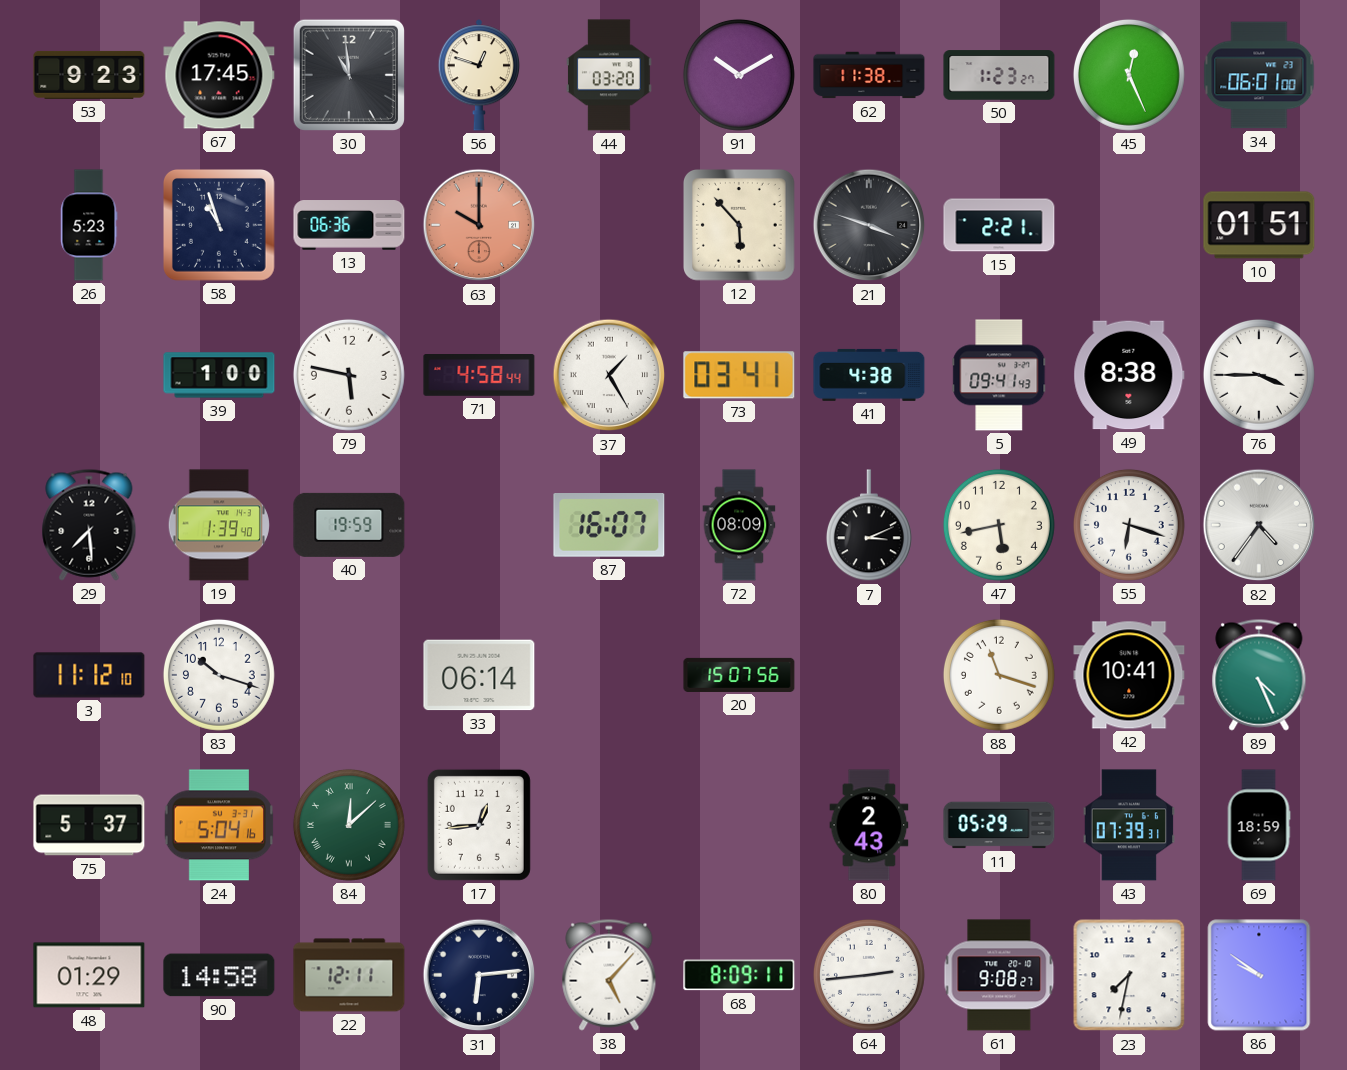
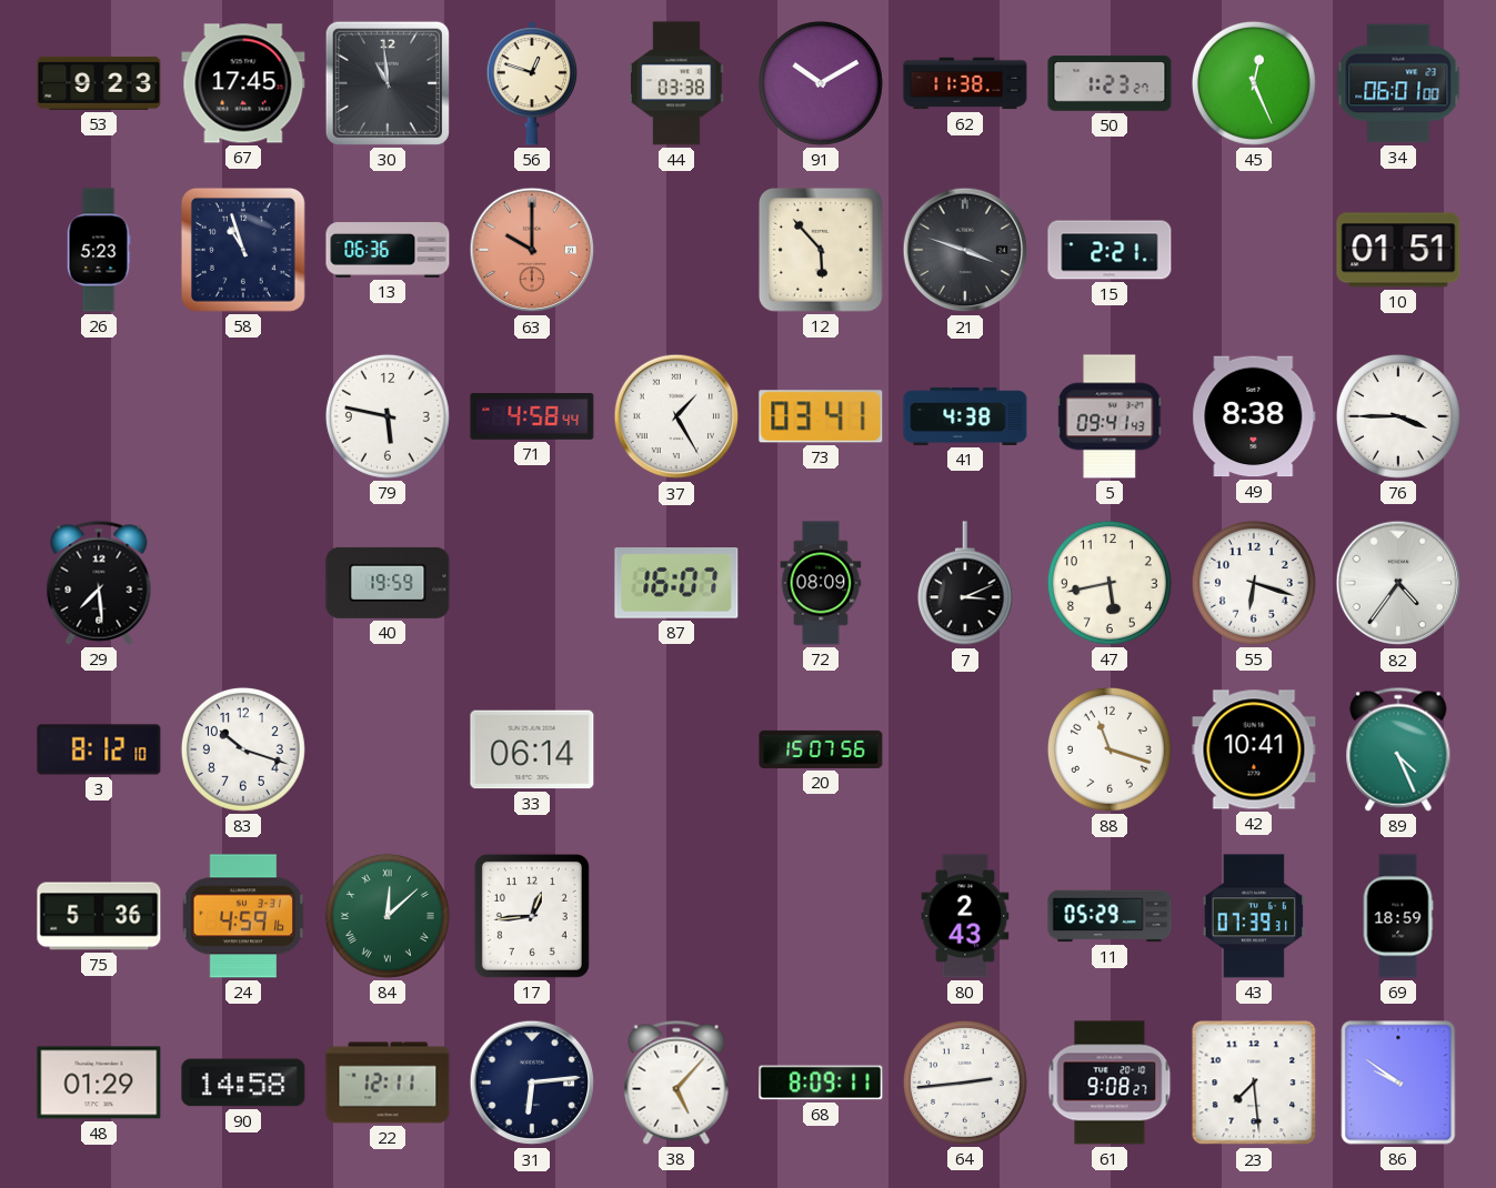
44: 03:20 -> 03:38 (676, 83)
39: 1:00 -> none (219, 375)
19: 1:39 -> none (219, 525)
3: 11:12 -> 8:12 (99, 749)
75: 5:37 -> 5:36 (99, 916)
24: 5:04 -> 4:59 (242, 916)
23: 7:32 -> 7:29 (1254, 1083)
